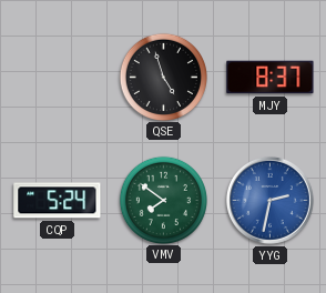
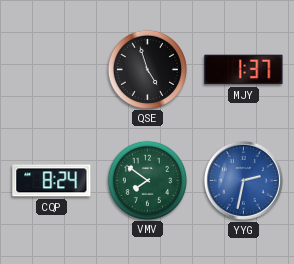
MJY: 8:37 -> 1:37 (244, 70)
CQP: 5:24 -> 8:24 (52, 181)
